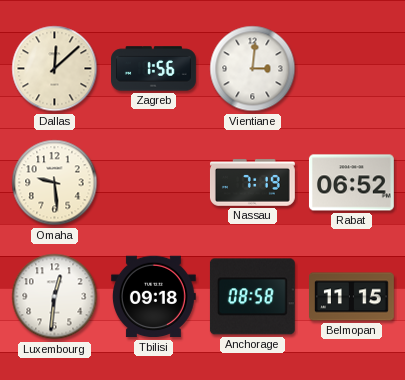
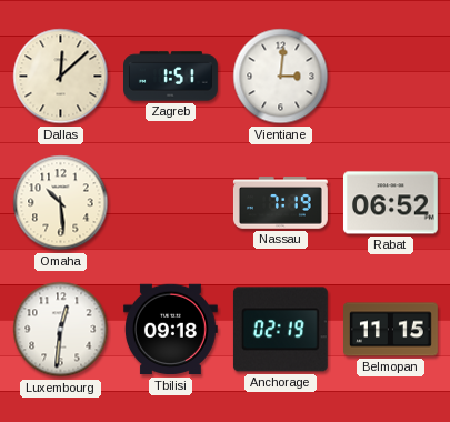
Zagreb: 1:56 -> 1:51 (171, 77)
Omaha: 9:29 -> 10:29 (61, 203)
Anchorage: 08:58 -> 02:19 (280, 330)
